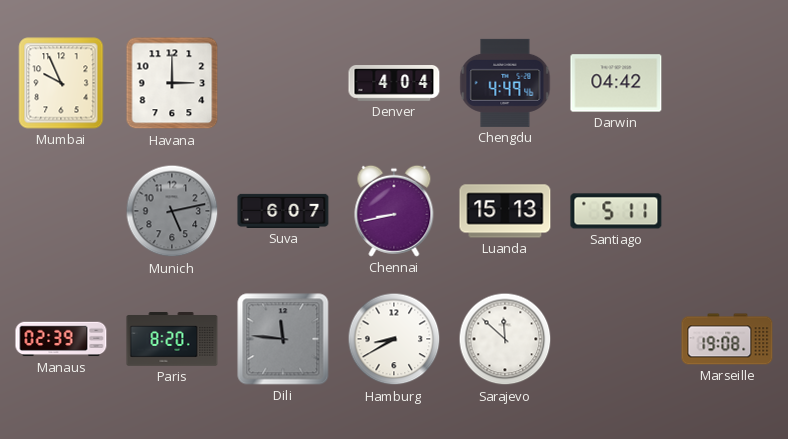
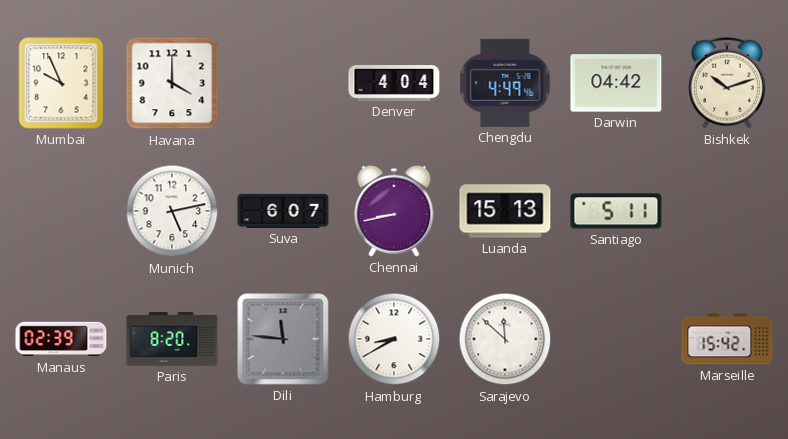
Havana: 3:00 -> 4:00 (172, 83)
Bishkek: none -> 10:12 (727, 83)
Munich dial: grey -> white (172, 211)
Marseille: 19:08 -> 15:42 (727, 339)
